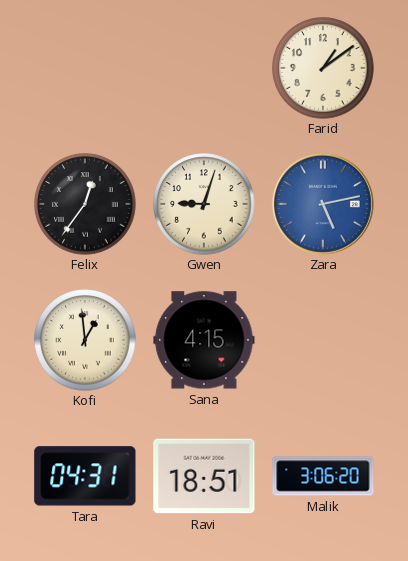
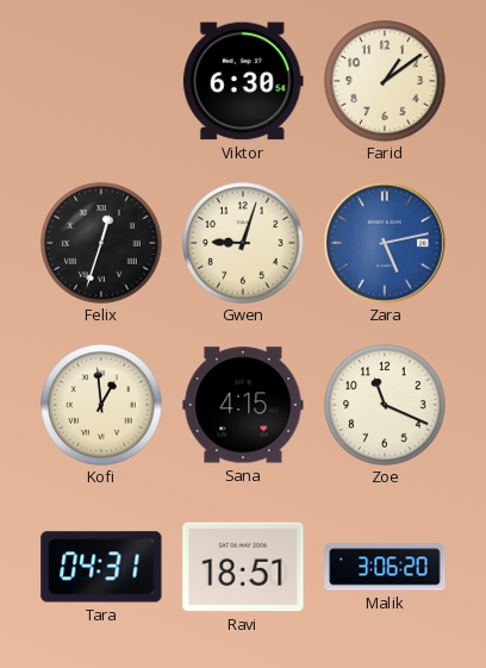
Viktor: none -> 6:30 (243, 81)
Felix: 12:36 -> 12:33 (101, 243)
Zoe: none -> 11:19 (385, 405)
